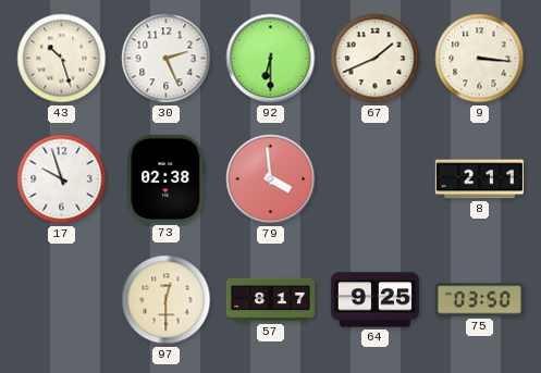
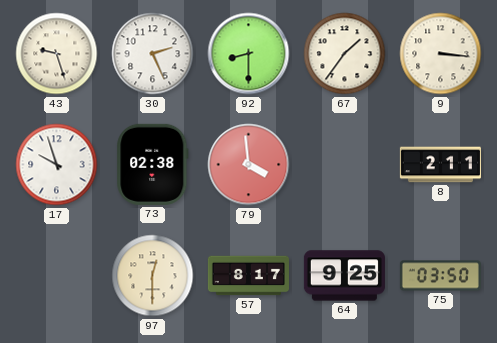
43: 10:27 -> 9:27 (57, 54)
92: 6:30 -> 8:30 (249, 54)
67: 1:41 -> 1:36 (345, 54)
